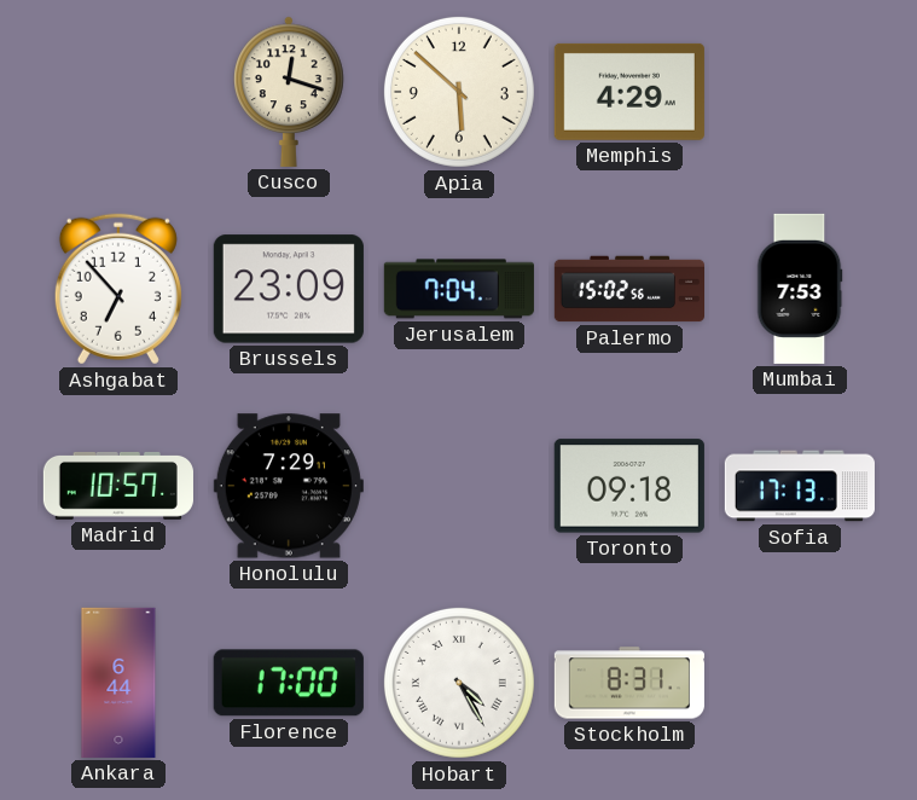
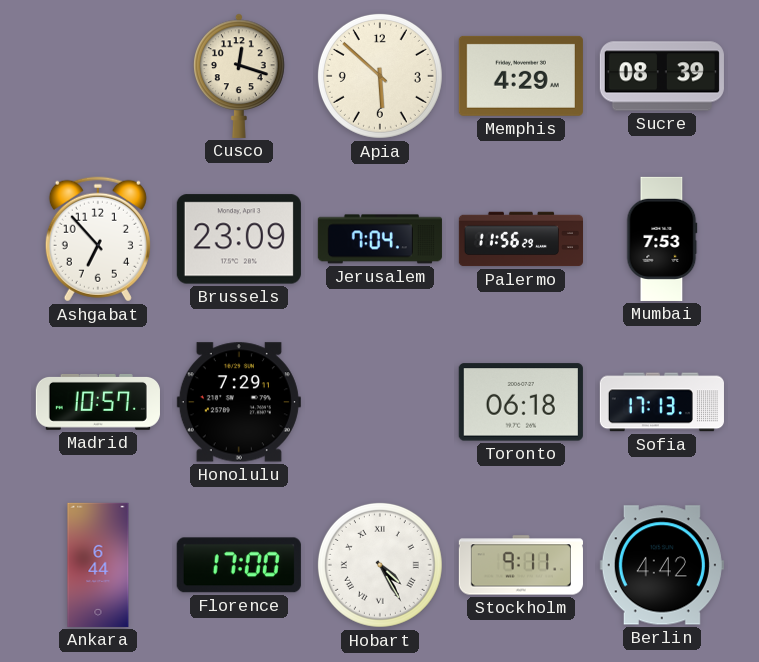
Sucre: none -> 08:39 (662, 76)
Palermo: 15:02 -> 11:56 (520, 239)
Toronto: 09:18 -> 06:18 (521, 402)
Stockholm: 8:31 -> 9:11 (521, 565)
Berlin: none -> 4:42 (662, 565)
